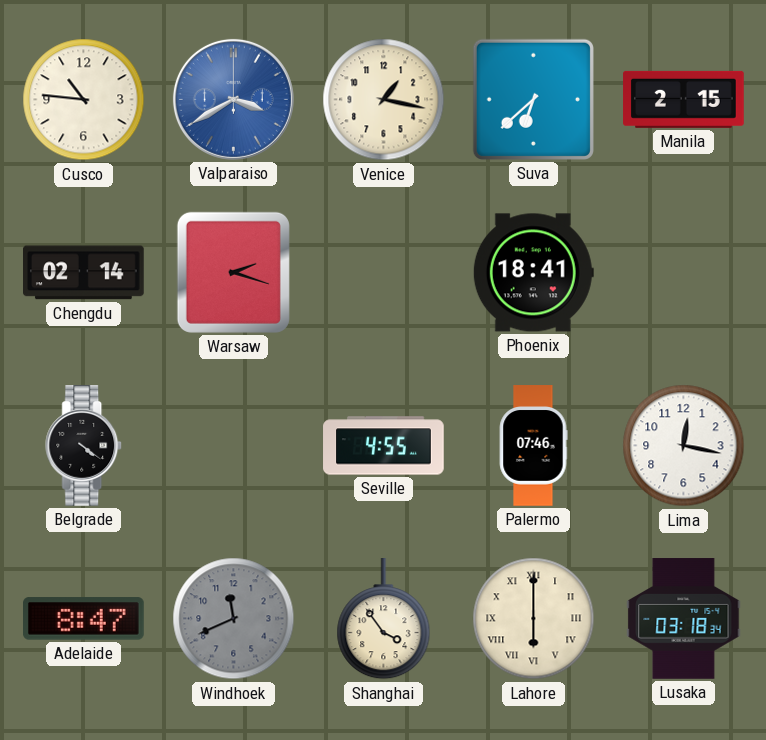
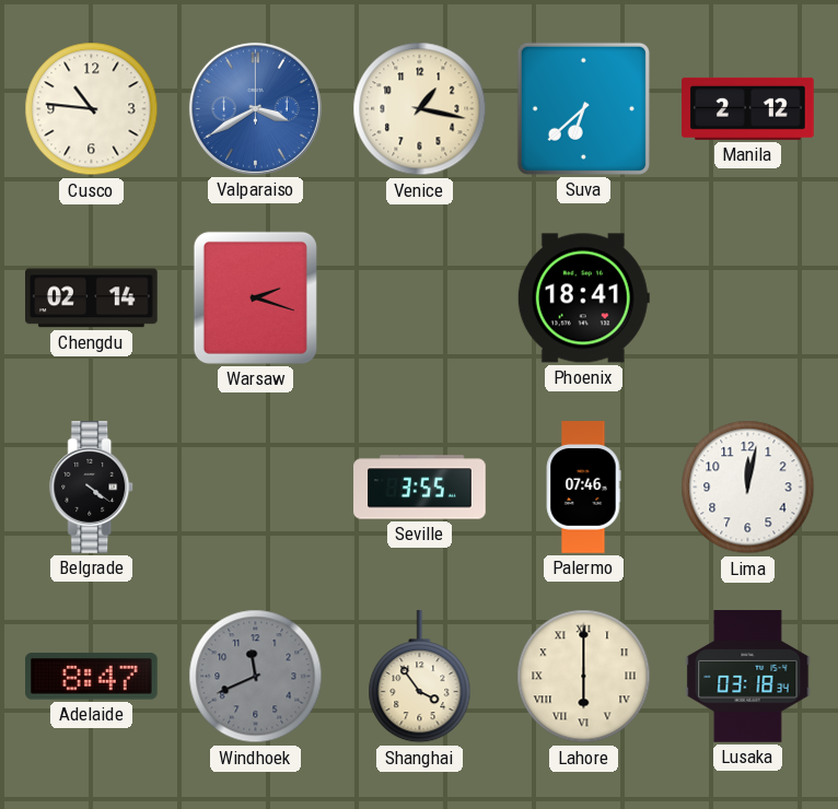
Manila: 2:15 -> 2:12 (748, 108)
Seville: 4:55 -> 3:55 (420, 488)
Lima: 12:17 -> 12:02 (748, 488)
